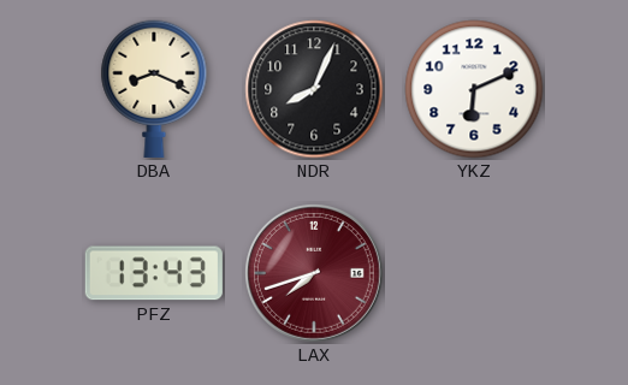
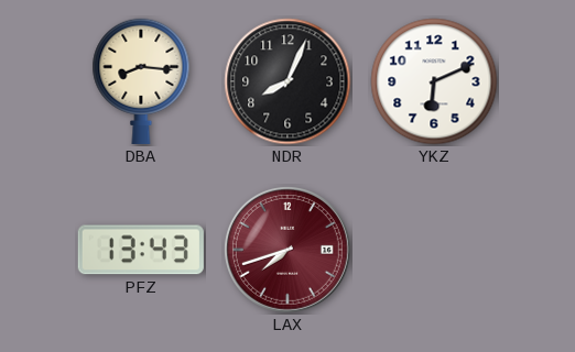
DBA: 8:19 -> 8:16 (141, 81)
